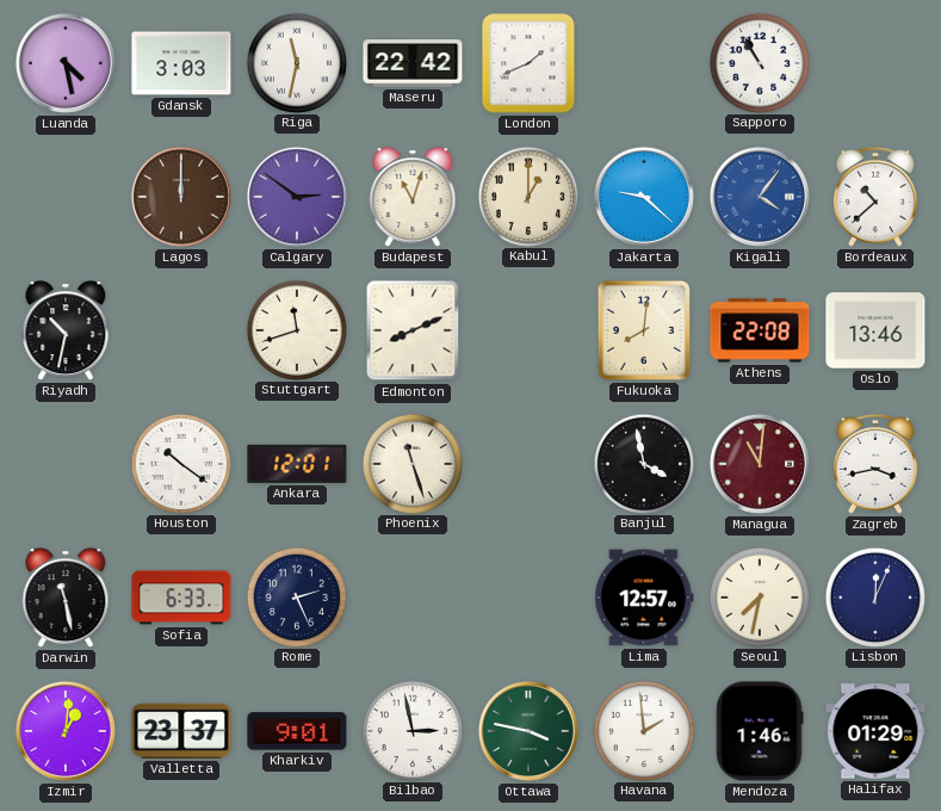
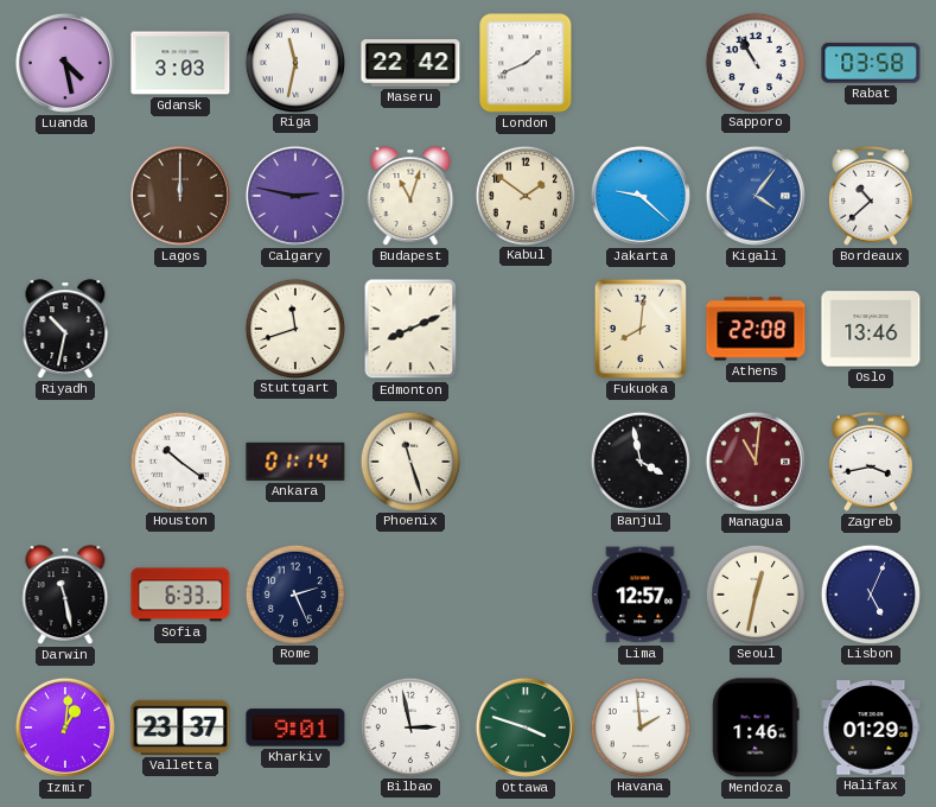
Rabat: none -> 03:58 (871, 63)
Calgary: 2:51 -> 2:47 (295, 196)
Kabul: 1:00 -> 1:51 (524, 195)
Ankara: 12:01 -> 01:14 (295, 462)
Seoul: 7:32 -> 12:32 (754, 593)
Lisbon: 12:04 -> 5:04 (870, 593)
Ottawa: 3:47 -> 3:48 (526, 727)
